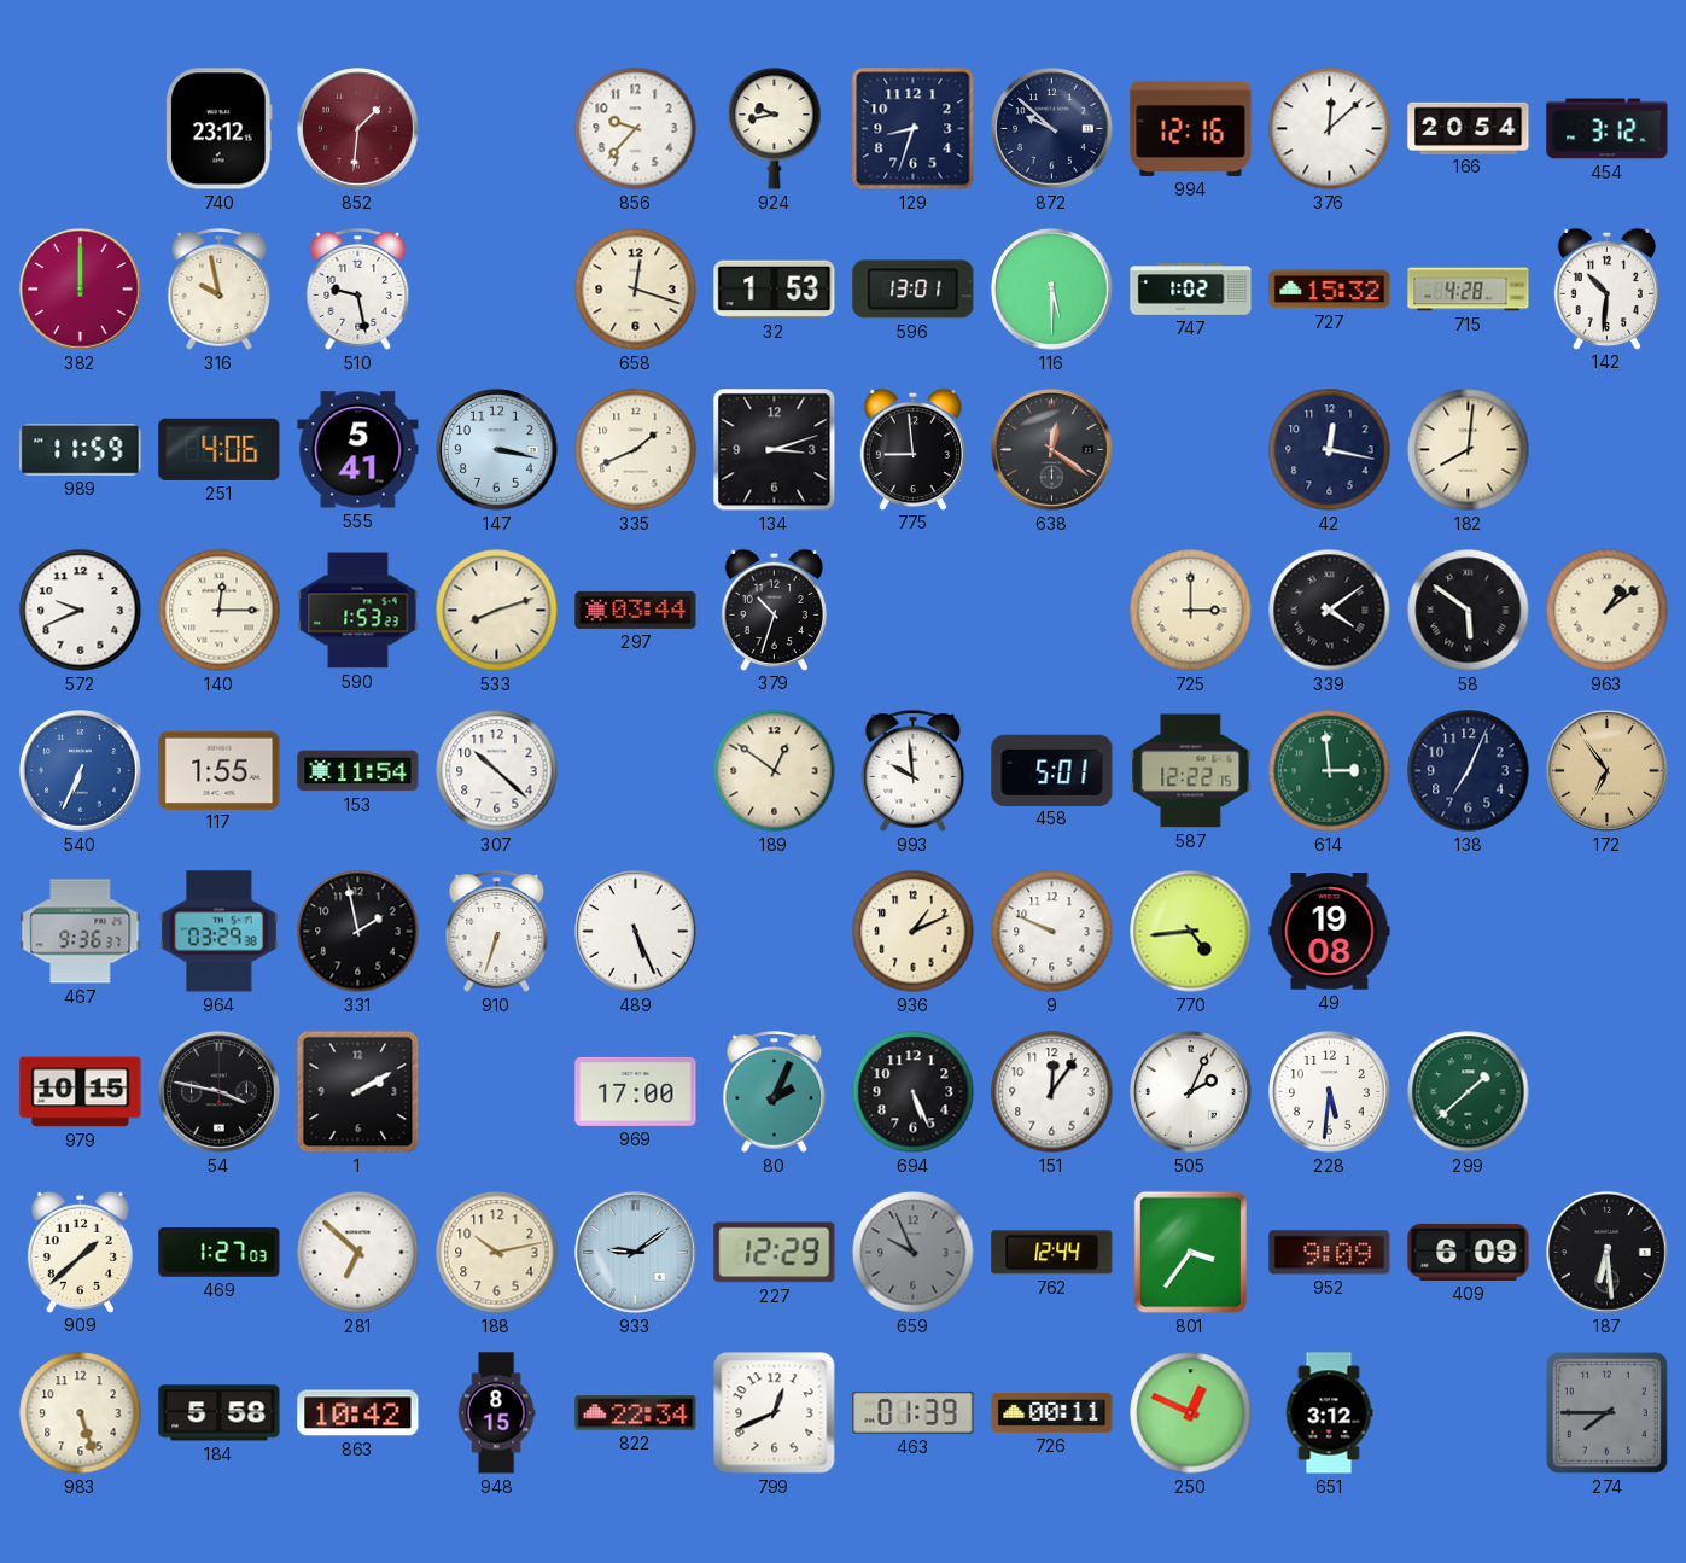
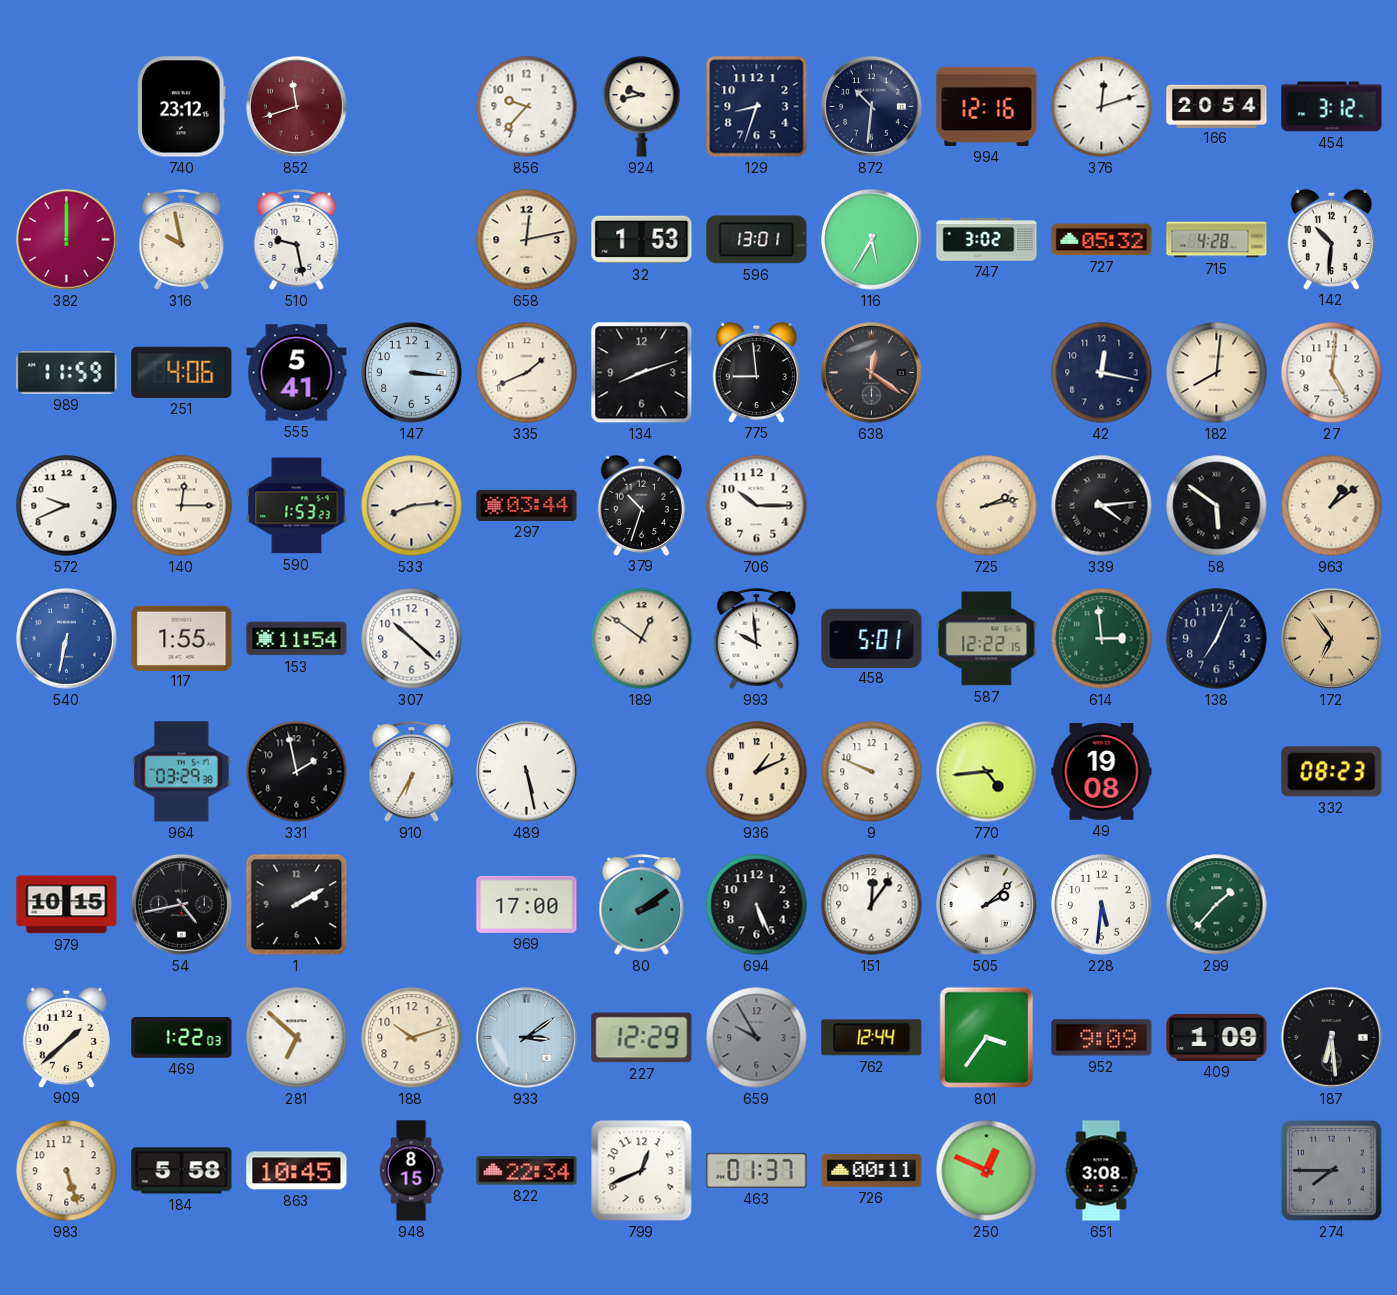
852: 1:31 -> 11:42 (297, 107)
872: 9:52 -> 10:31 (872, 107)
376: 12:08 -> 12:12 (1102, 107)
658: 12:18 -> 12:13 (527, 240)
116: 5:30 -> 5:35 (872, 240)
747: 1:02 -> 3:02 (987, 240)
727: 15:32 -> 05:32 (1102, 240)
147: 3:17 -> 3:16 (412, 373)
134: 3:12 -> 8:12 (642, 373)
27: none -> 5:01 (1332, 373)
533: 8:12 -> 8:14 (412, 506)
706: none -> 10:15 (757, 506)
725: 3:00 -> 2:13 (987, 506)
339: 4:09 -> 4:14 (1102, 506)
540: 6:34 -> 6:32 (67, 639)
467: 9:36 -> none (81, 932)
910: 6:33 -> 6:35 (412, 772)
489: 5:26 -> 5:28 (527, 772)
332: none -> 08:23 (1332, 772)
54: 3:47 -> 4:43 (182, 905)
80: 2:04 -> 2:09 (642, 905)
505: 2:04 -> 2:08 (987, 905)
299: 1:38 -> 1:37 (1217, 905)
469: 1:27 -> 1:22 (182, 1038)
188: 10:13 -> 10:12 (412, 1038)
933: 9:09 -> 3:09 (527, 1038)
659: 9:56 -> 9:55 (757, 1038)
409: 6:09 -> 1:09 (1217, 1037)
863: 10:42 -> 10:45 (297, 1171)
463: 01:39 -> 01:37 (757, 1170)
651: 3:12 -> 3:08 (1101, 1171)
